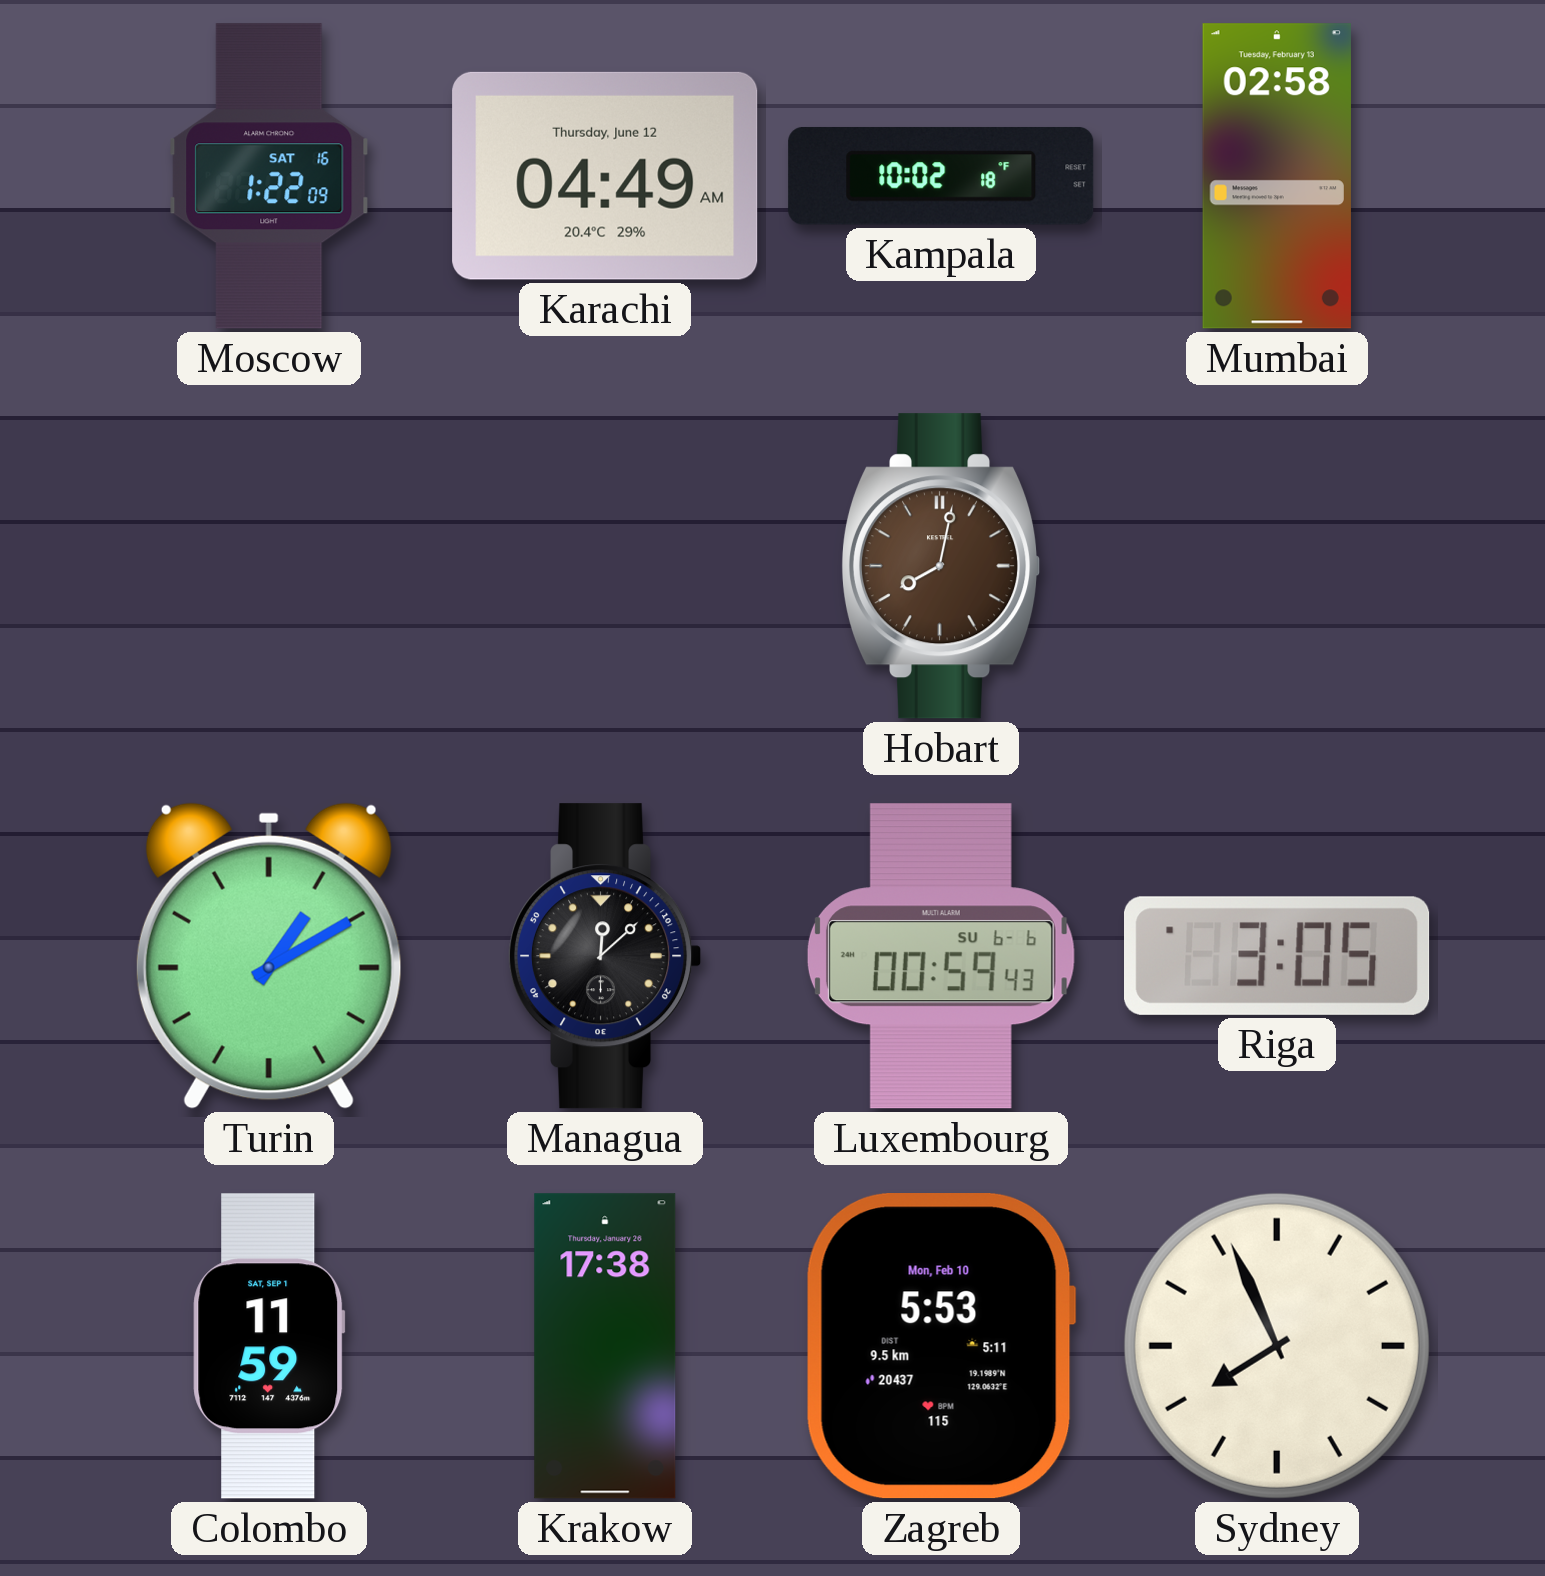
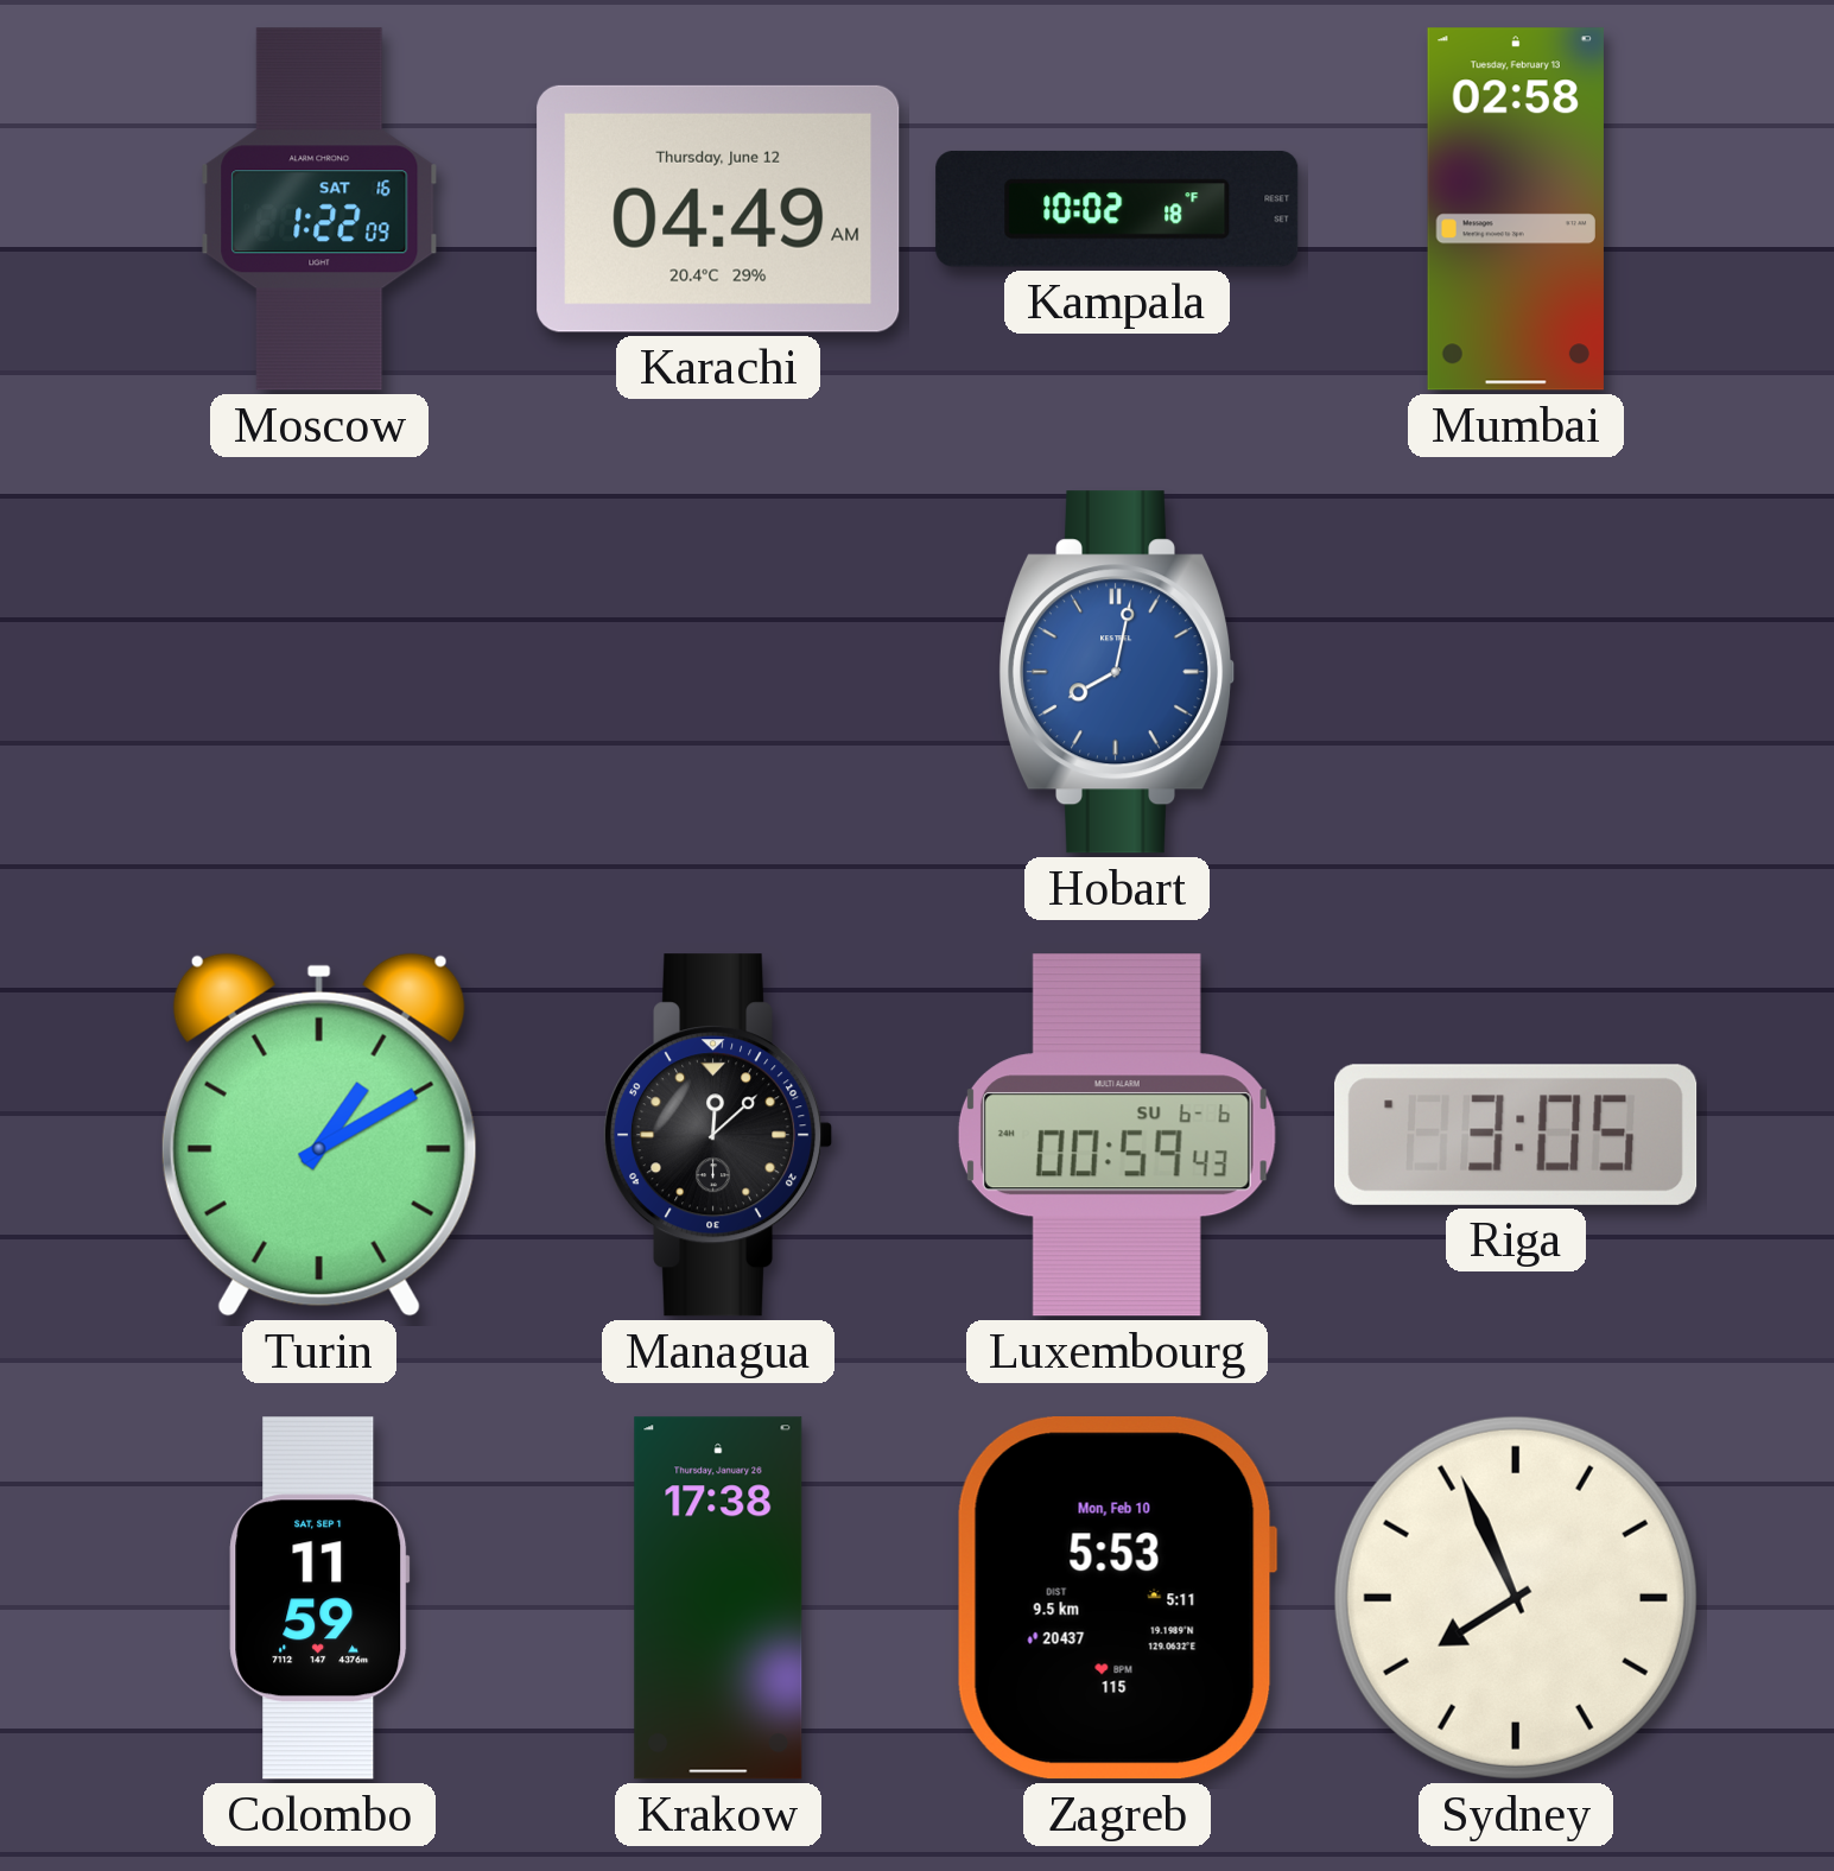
Hobart dial: brown -> blue (1117, 672)
